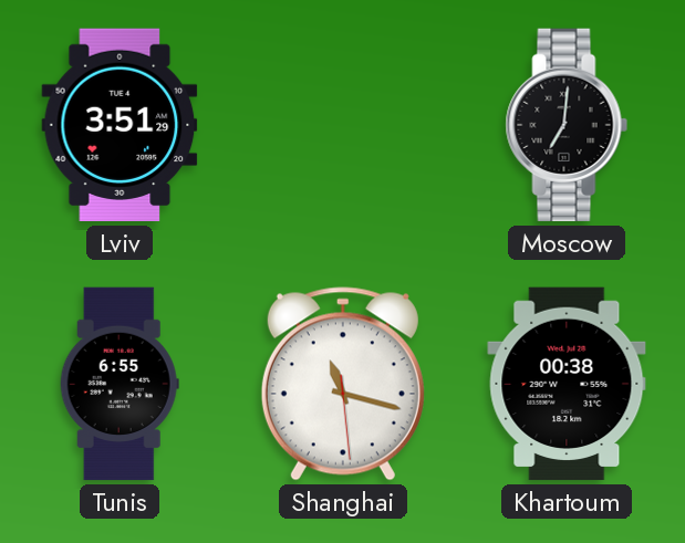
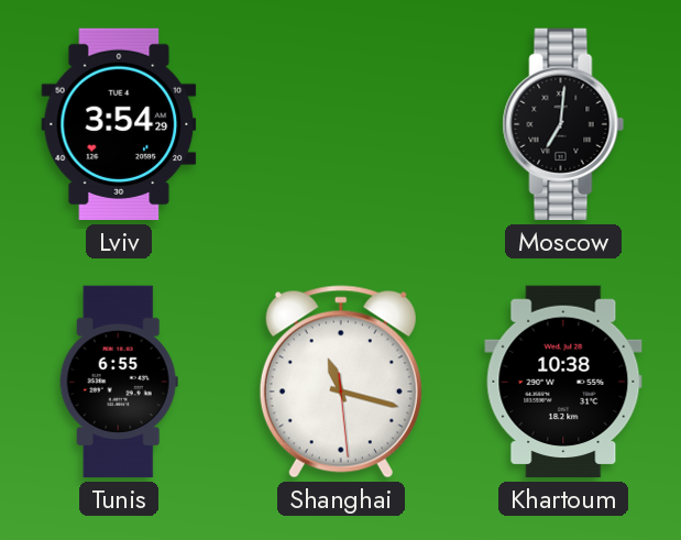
Lviv: 3:51 -> 3:54 (119, 124)
Khartoum: 00:38 -> 10:38 (563, 382)
